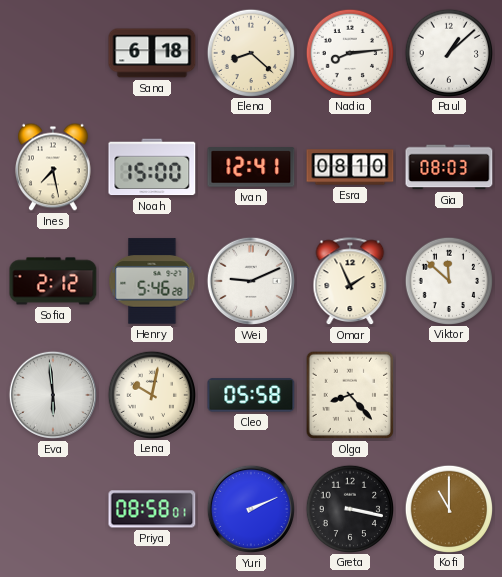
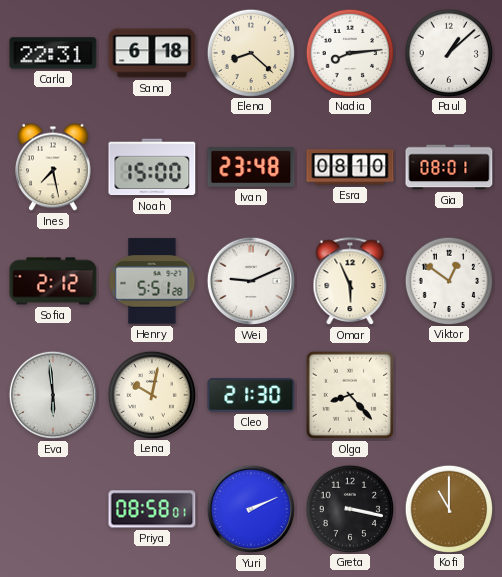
Carla: none -> 22:31 (53, 53)
Ivan: 12:41 -> 23:48 (251, 167)
Gia: 08:03 -> 08:01 (449, 167)
Henry: 5:46 -> 5:51 (152, 281)
Omar: 1:56 -> 5:56 (350, 282)
Viktor: 11:52 -> 12:51 (448, 280)
Cleo: 05:58 -> 21:30 (251, 395)
